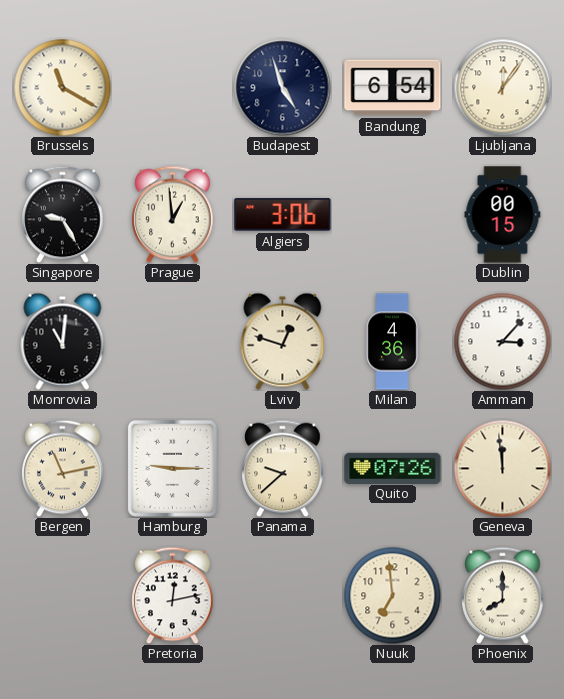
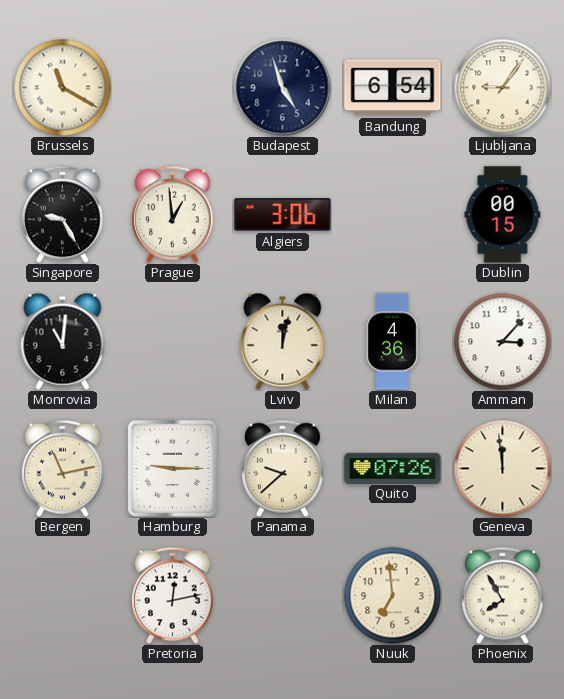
Ljubljana: 12:06 -> 9:06 (502, 87)
Lviv: 12:48 -> 12:02 (283, 341)
Phoenix: 8:00 -> 7:55 (503, 595)
